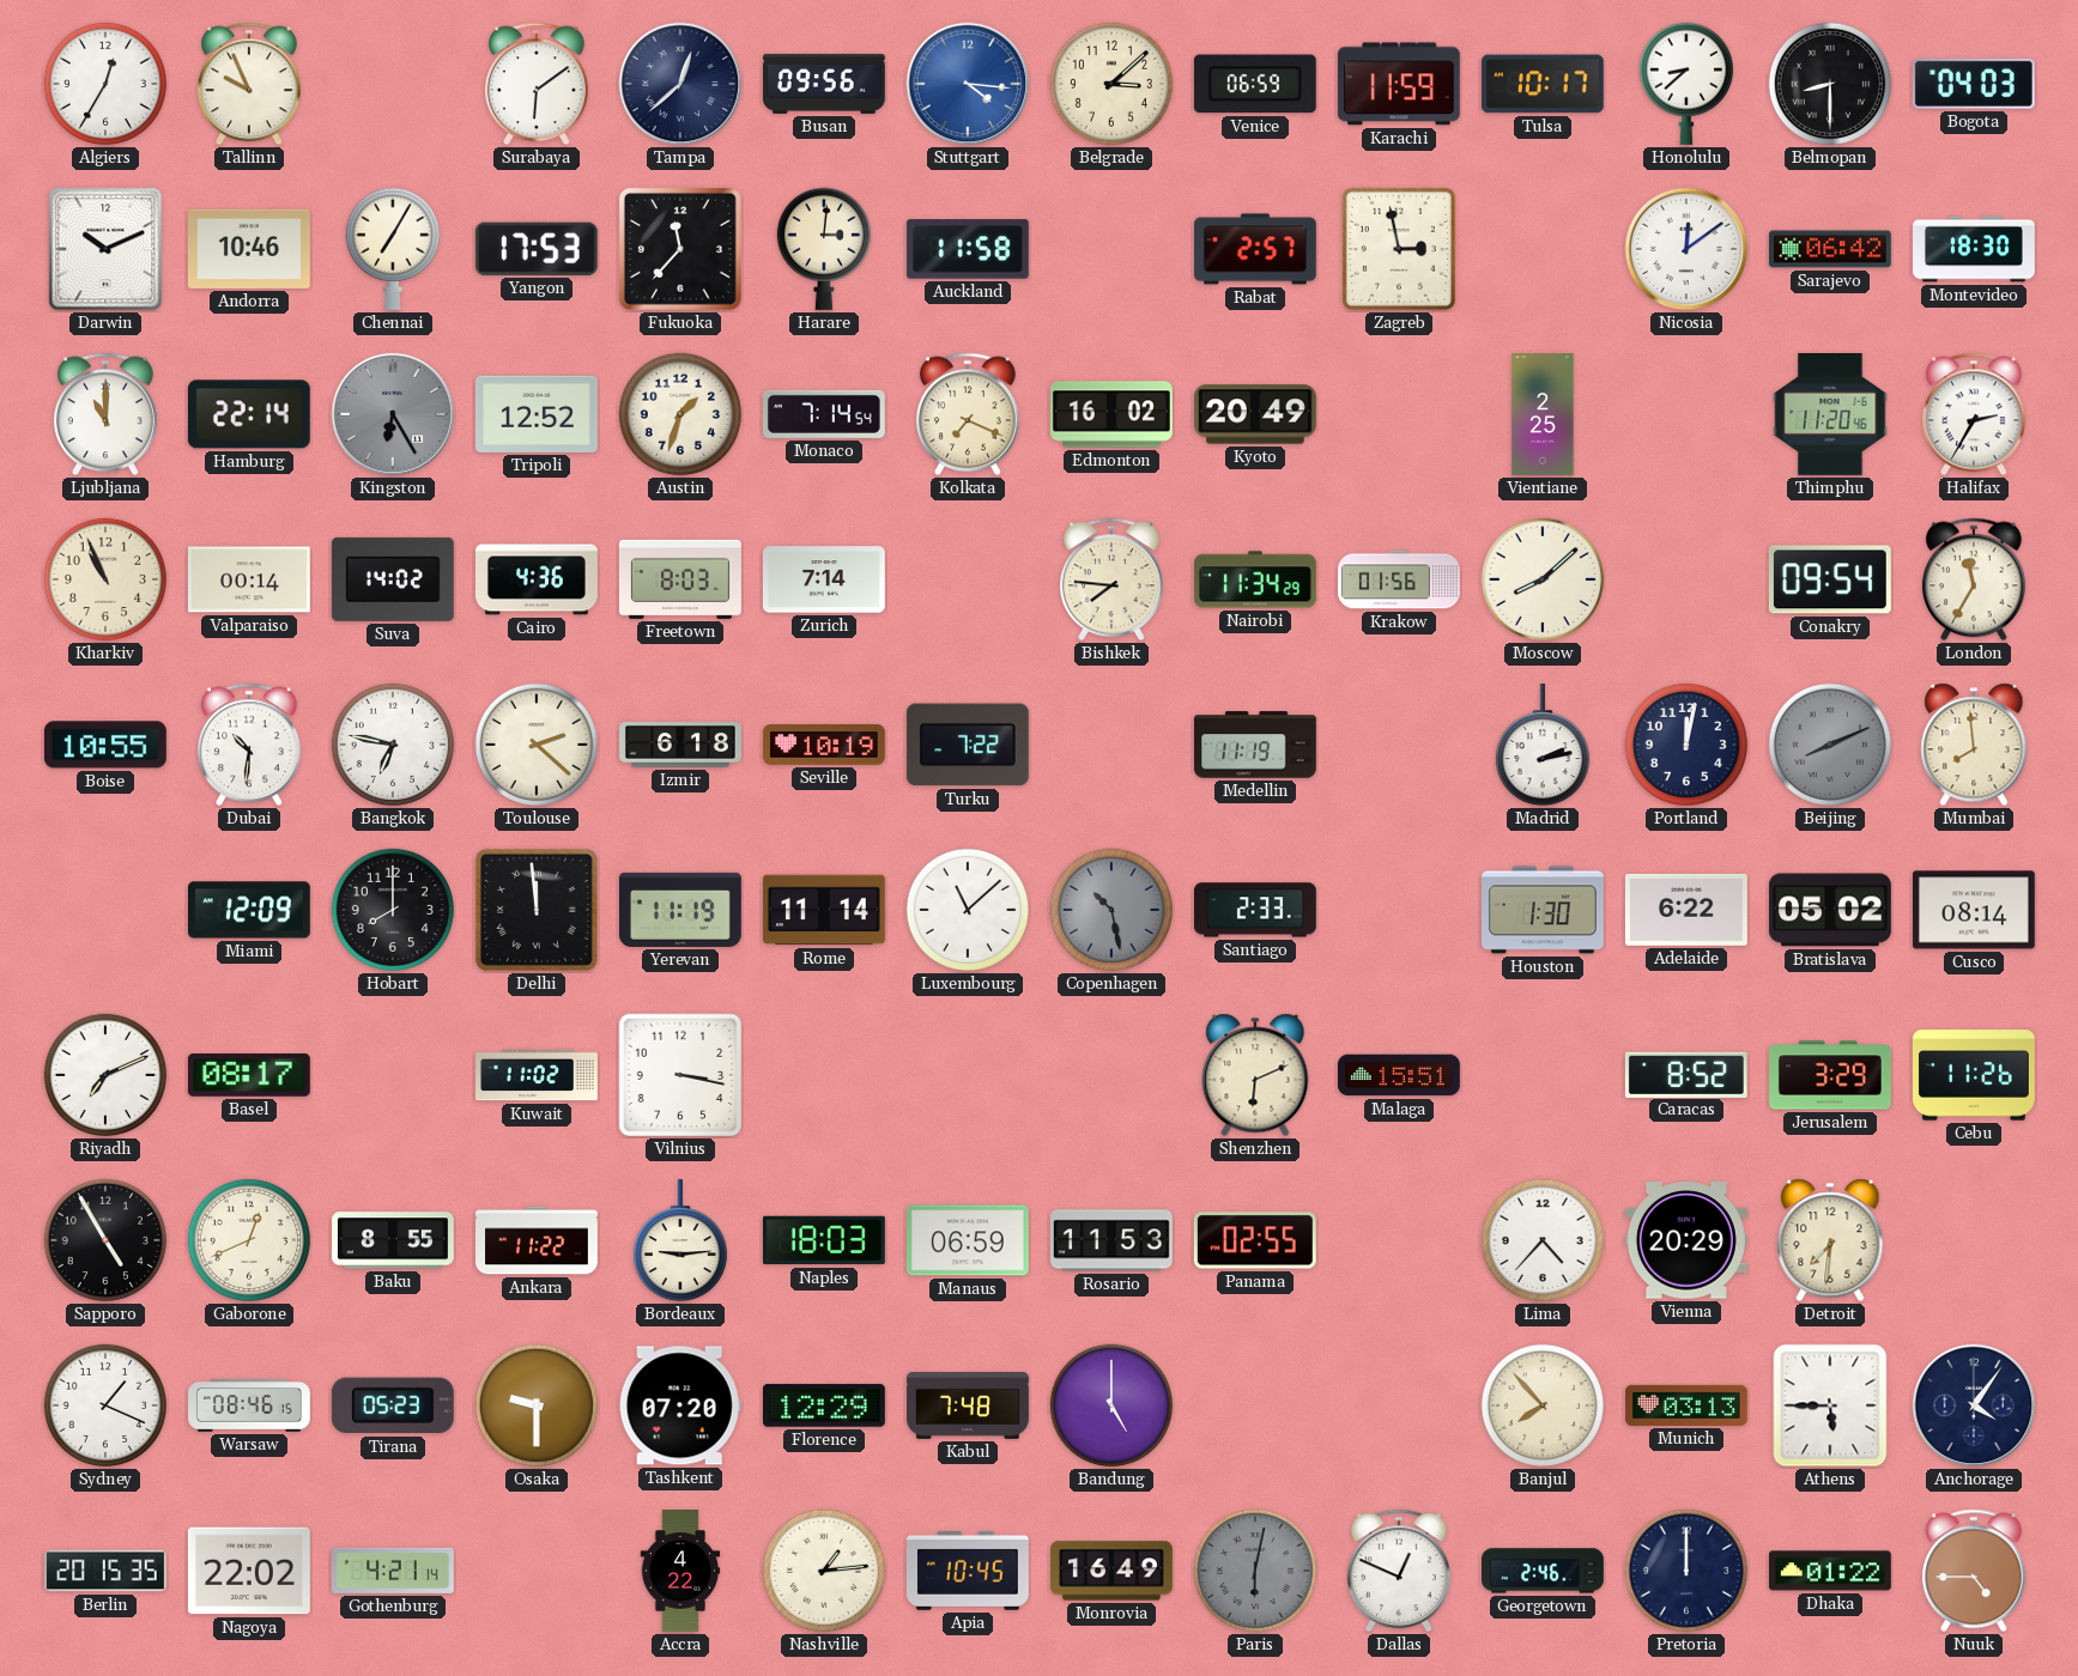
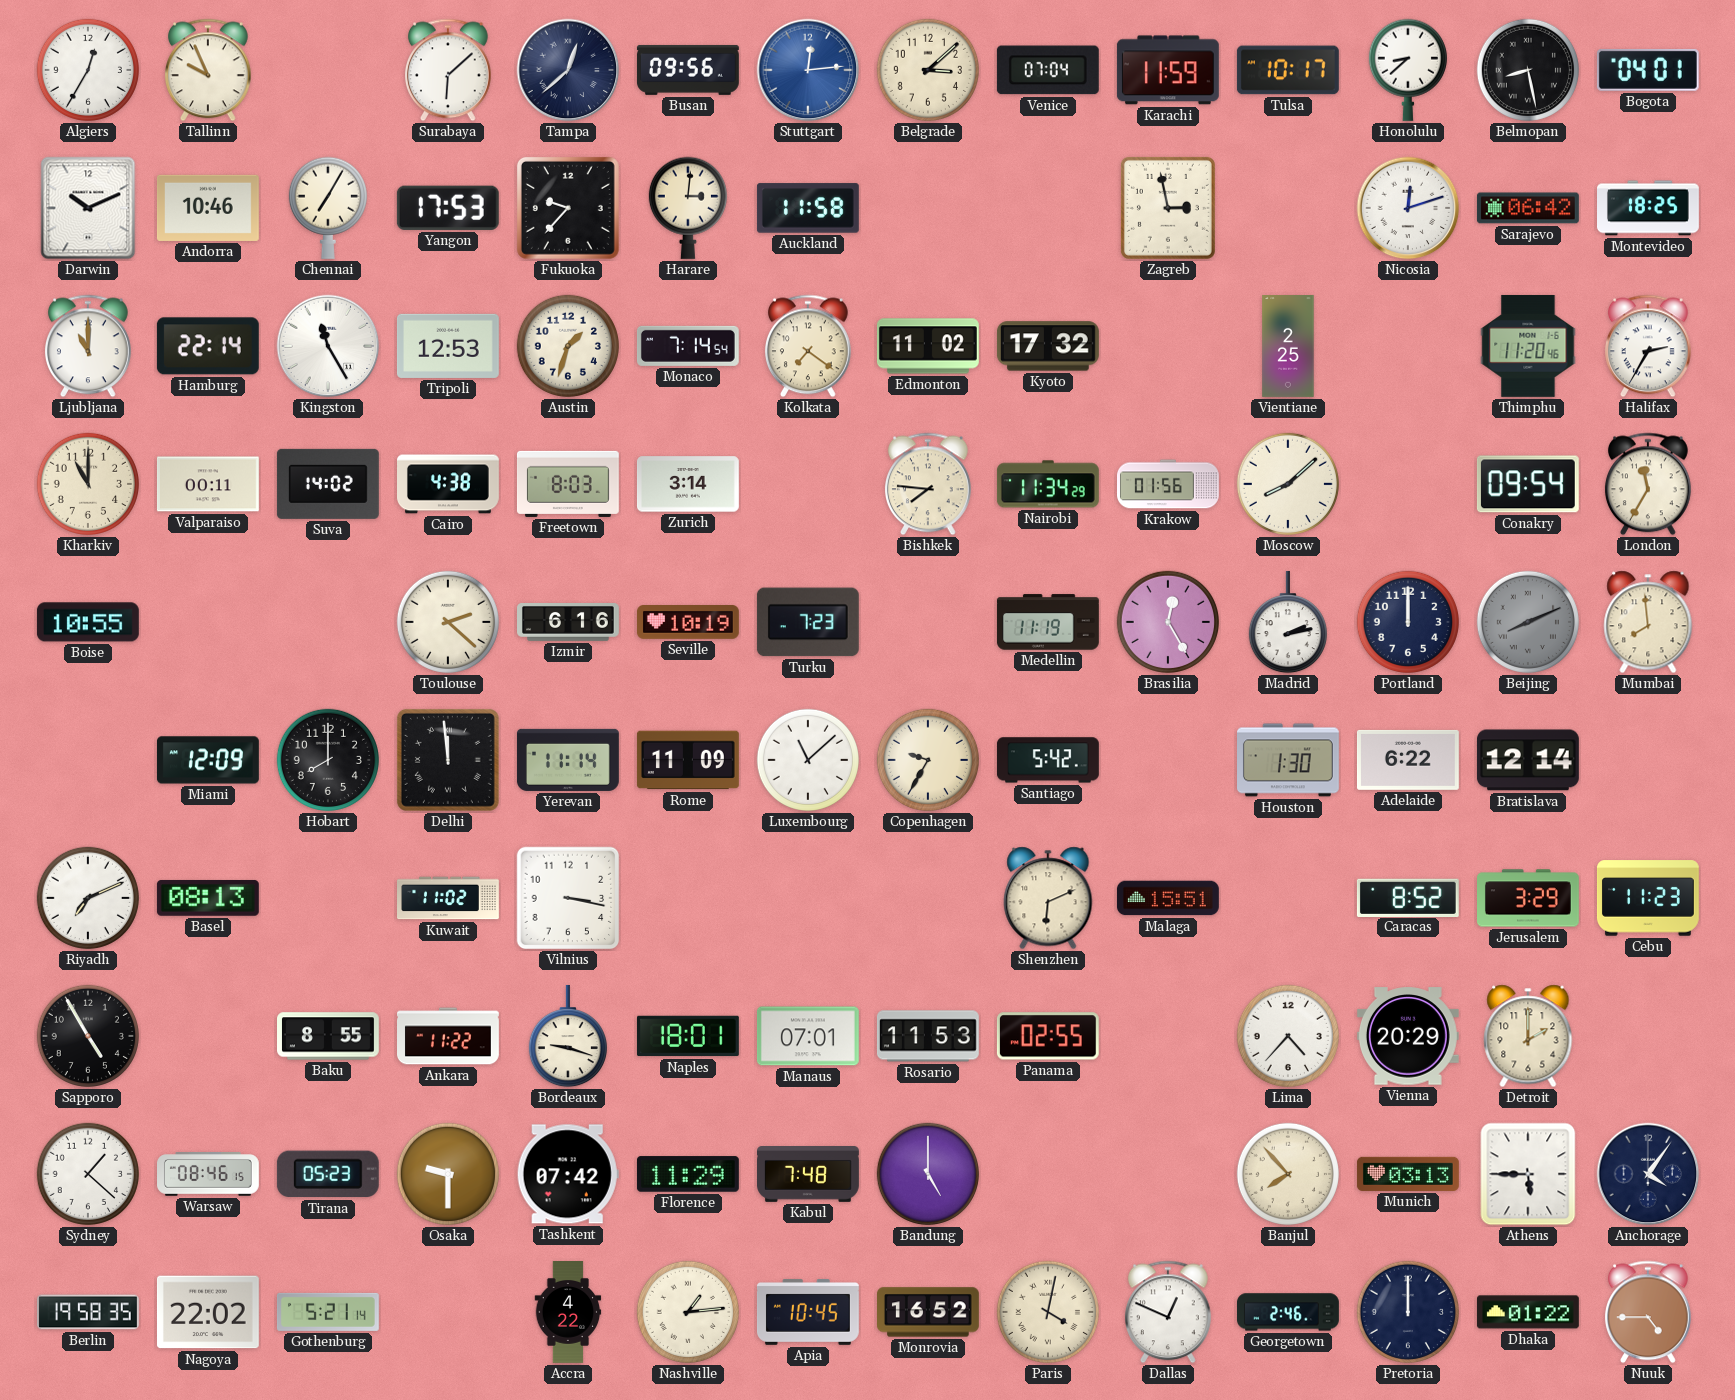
Surabaya: 6:09 -> 6:08 (448, 70)
Stuttgart: 4:16 -> 12:14 (808, 70)
Venice: 06:59 -> 07:04 (1048, 70)
Belmopan: 8:30 -> 8:28 (1528, 70)
Bogota: 04:03 -> 04:01 (1648, 70)
Fukuoka: 11:37 -> 9:37 (568, 208)
Rabat: 2:57 -> none (1255, 249)
Nicosia: 12:09 -> 12:12 (1408, 208)
Montevideo: 18:30 -> 18:25 (1649, 208)
Kingston: 6:25 -> 11:25 (328, 346)
Kingston dial: grey -> white (328, 346)
Tripoli: 12:52 -> 12:53 (448, 346)
Kolkata: 7:19 -> 7:21 (808, 346)
Edmonton: 16:02 -> 11:02 (928, 346)
Kyoto: 20:49 -> 17:32 (1048, 346)
Kharkiv: 10:56 -> 11:00 (88, 484)
Valparaiso: 00:14 -> 00:11 (208, 484)
Cairo: 4:36 -> 4:38 (449, 484)
Zurich: 7:14 -> 3:14 (688, 484)
Dubai: 10:31 -> none (249, 745)
Bangkok: 6:47 -> none (393, 745)
Izmir: 6:18 -> 6:16 (569, 622)
Turku: 7:22 -> 7:23 (808, 622)
Brasilia: none -> 12:25 (1168, 622)
Portland: 12:02 -> 12:00 (1408, 622)
Yerevan: 11:19 -> 11:14 (568, 760)
Rome: 11:14 -> 11:09 (688, 760)
Copenhagen: 10:28 -> 9:35 (928, 760)
Copenhagen dial: grey -> cream (928, 760)
Santiago: 2:33 -> 5:42 (1048, 760)
Bratislava: 05:02 -> 12:14 (1528, 760)
Cusco: 08:14 -> none (1974, 910)
Basel: 08:17 -> 08:13 (208, 898)
Cebu: 11:26 -> 11:23 (1648, 898)
Gaborone: 12:41 -> none (249, 1240)
Bordeaux: 9:14 -> 9:18 (568, 1036)
Naples: 18:03 -> 18:01 (688, 1036)
Manaus: 06:59 -> 07:01 (808, 1036)
Detroit: 7:31 -> 2:00 (1528, 1036)
Sydney: 1:19 -> 1:22 (88, 1174)
Tashkent: 07:20 -> 07:42 (568, 1174)
Florence: 12:29 -> 11:29 (688, 1174)
Berlin: 20:15 -> 19:58 (89, 1312)
Gothenburg: 4:21 -> 5:21 (328, 1312)
Monrovia: 16:49 -> 16:52 (929, 1312)
Paris: 6:02 -> 4:02 (1048, 1312)
Paris dial: grey -> cream (1048, 1312)
